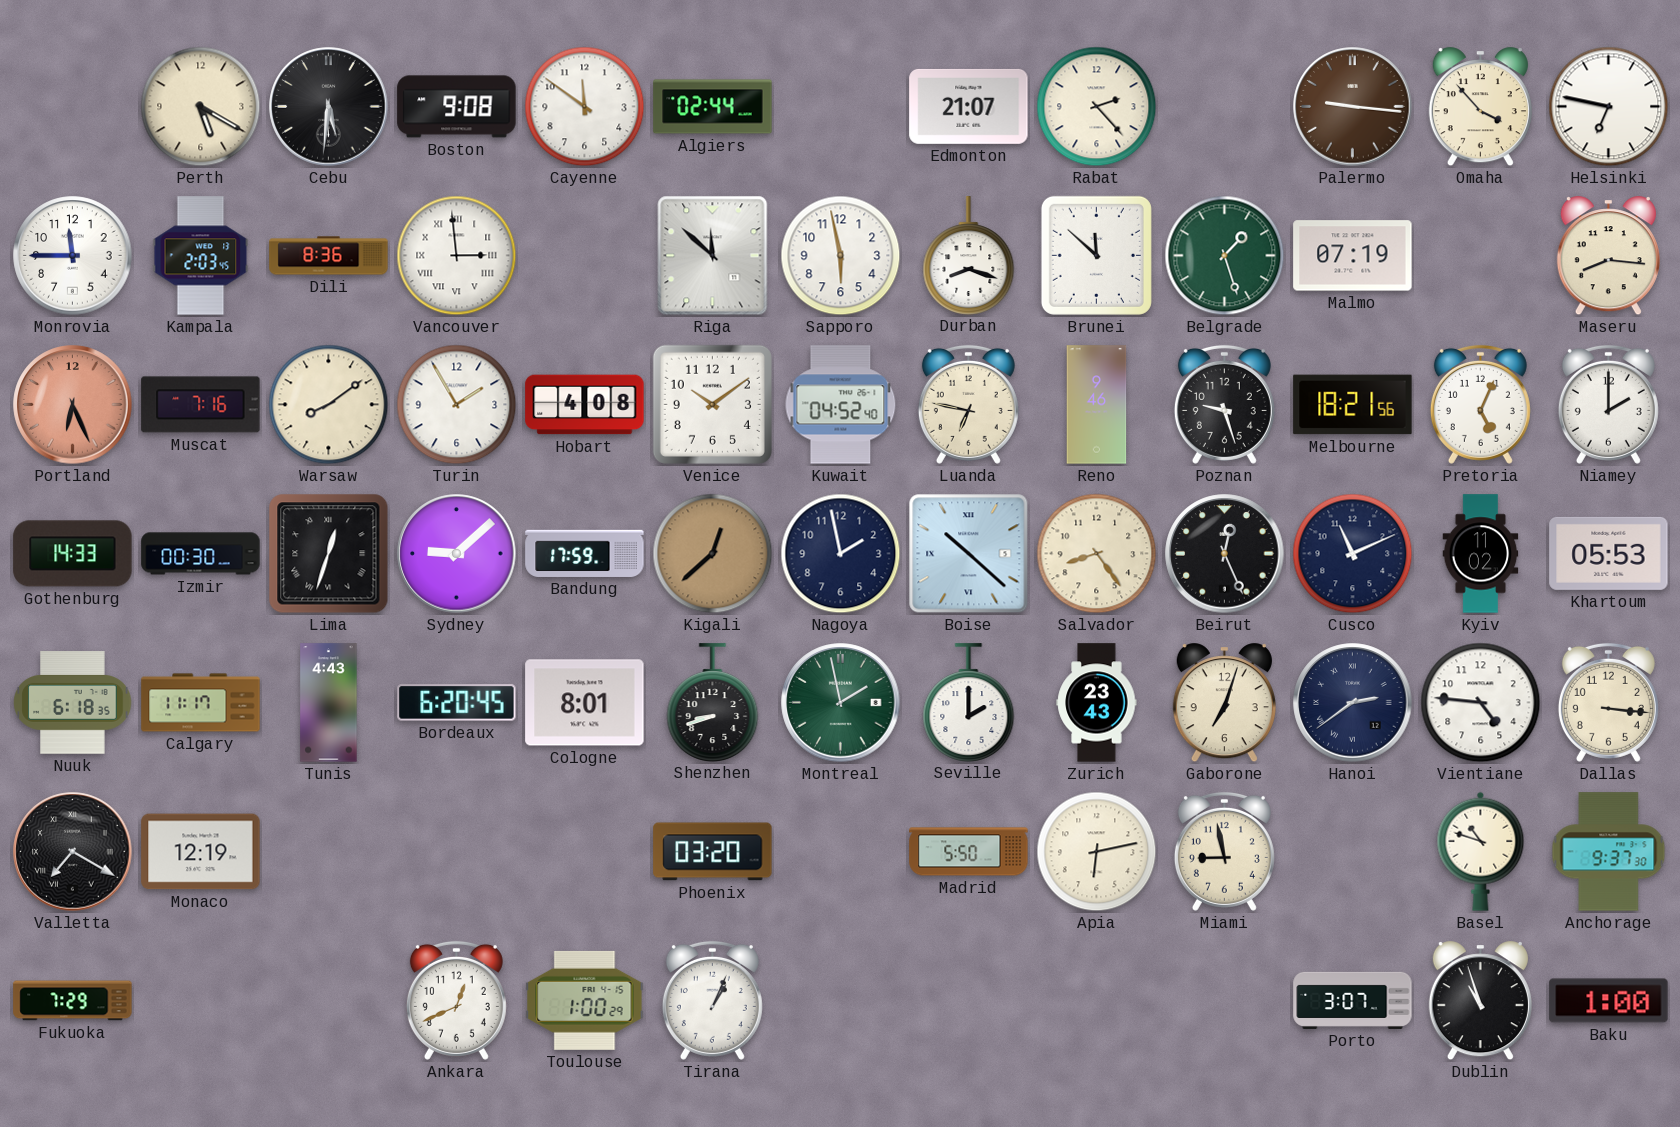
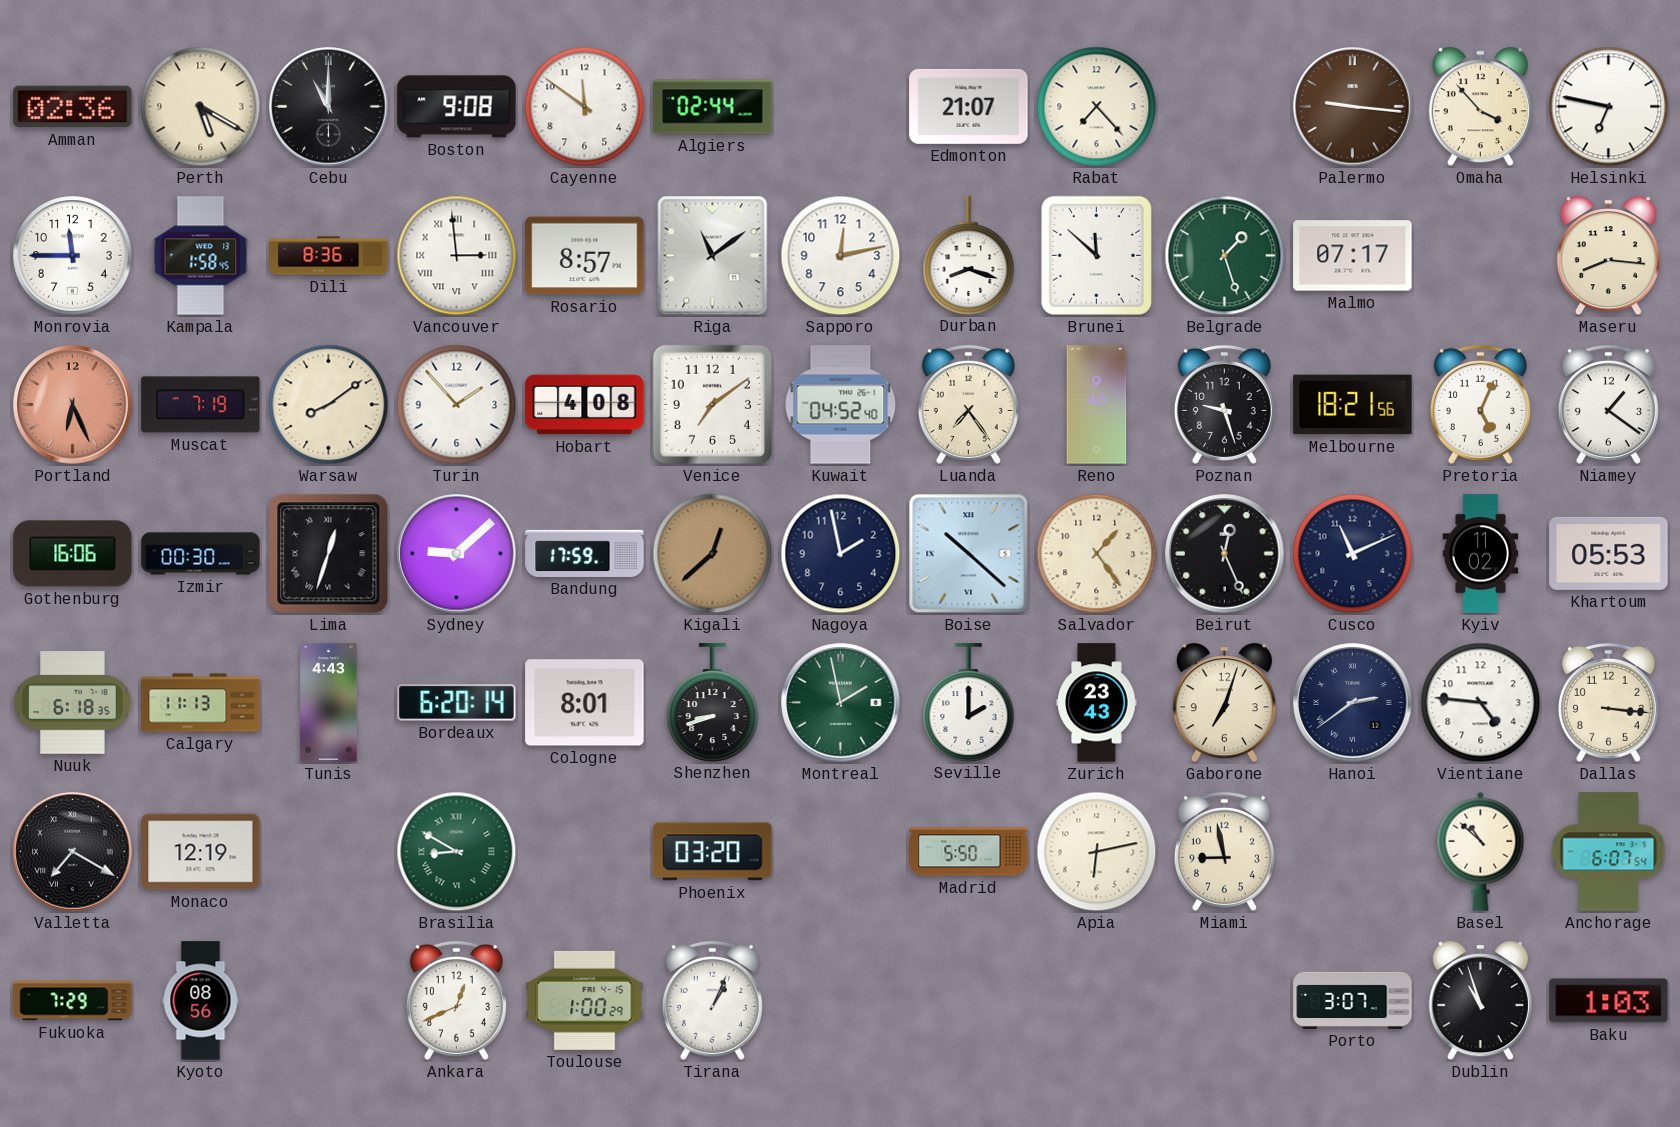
Amman: none -> 02:36 (73, 107)
Cebu: 5:31 -> 11:00 (329, 107)
Rabat: 2:23 -> 7:23 (1097, 107)
Kampala: 2:03 -> 1:58 (201, 256)
Rosario: none -> 8:57 (585, 256)
Riga: 11:52 -> 11:09 (713, 256)
Sapporo: 5:58 -> 12:13 (841, 256)
Malmo: 07:19 -> 07:17 (1353, 256)
Muscat: 7:16 -> 7:19 (201, 405)
Turin: 1:55 -> 1:53 (457, 405)
Venice: 10:09 -> 7:09 (712, 404)
Luanda: 6:47 -> 7:24 (968, 404)
Niamey: 2:00 -> 1:21 (1608, 404)
Gothenburg: 14:33 -> 16:06 (73, 554)
Salvador: 8:24 -> 1:24 (1097, 554)
Calgary: 11:17 -> 11:13 (201, 703)
Bordeaux: 6:20:45 -> 6:20:14 (457, 703)
Brasilia: none -> 8:50 (457, 852)
Basel: 10:48 -> 10:52 (1481, 851)
Anchorage: 9:37 -> 6:07 (1609, 852)
Kyoto: none -> 08:56 (201, 1001)
Baku: 1:00 -> 1:03 (1609, 1001)
